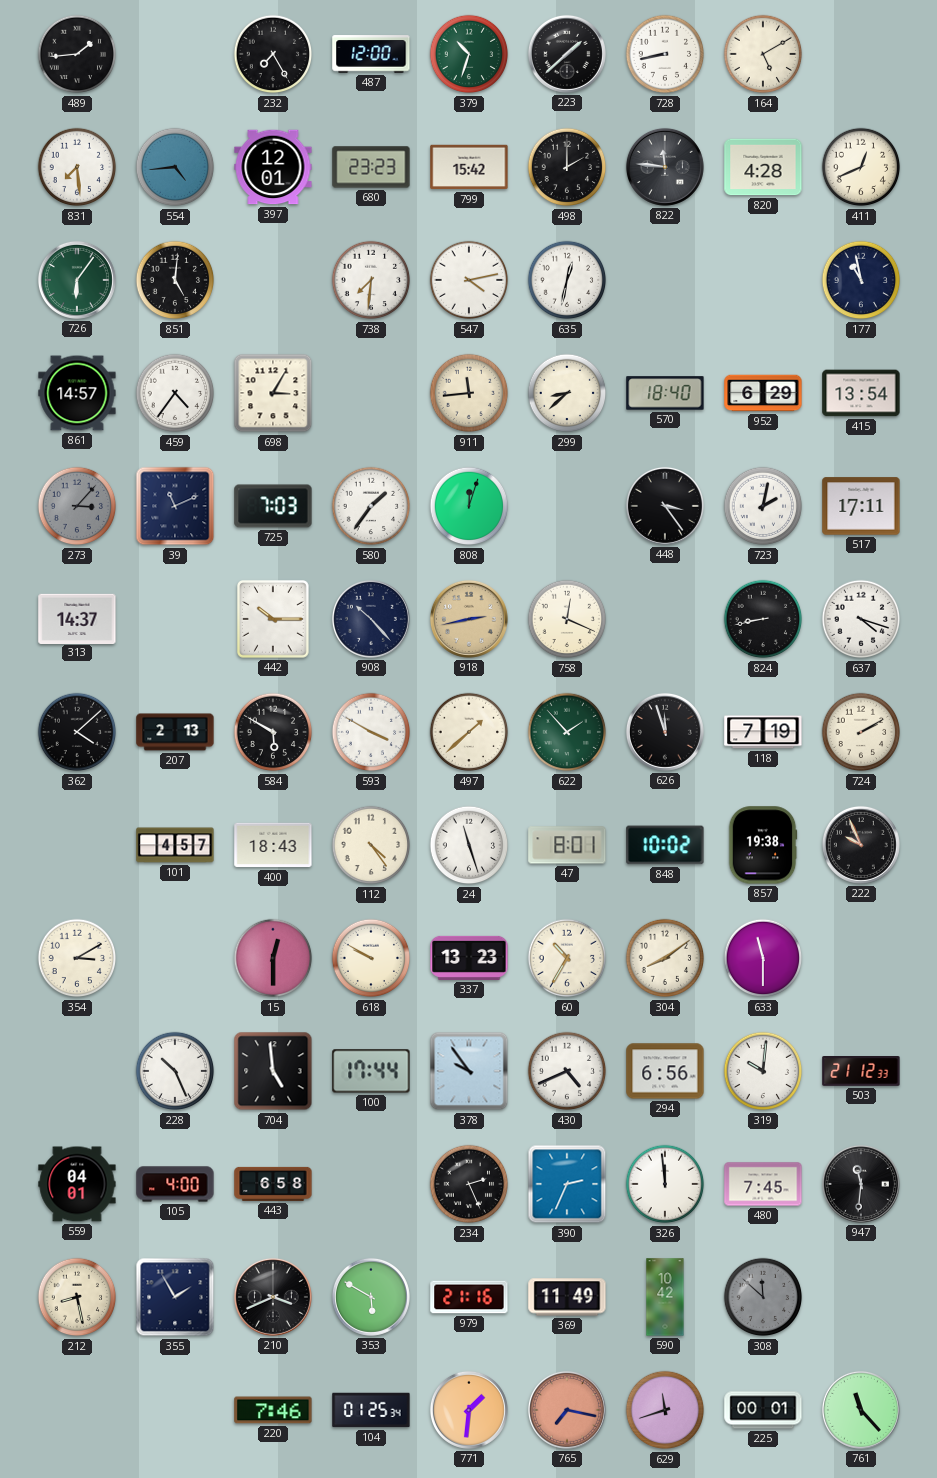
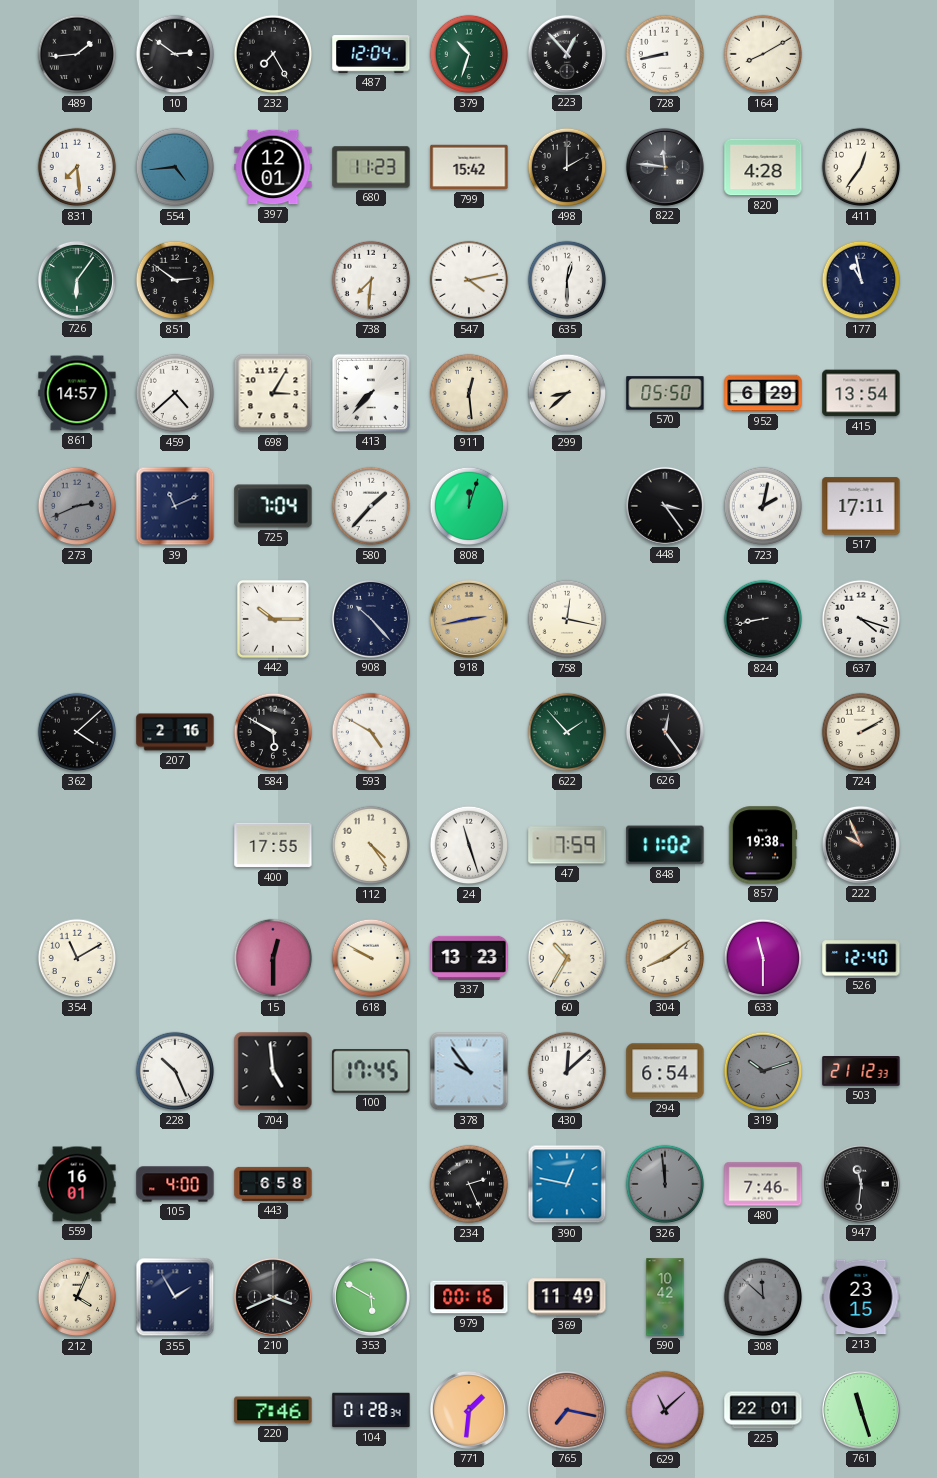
10: none -> 2:51 (175, 54)
487: 12:00 -> 12:04 (371, 54)
223: 1:38 -> 12:53 (567, 54)
164: 5:10 -> 8:10 (763, 54)
680: 23:23 -> 11:23 (371, 167)
411: 12:41 -> 12:36 (861, 167)
851: 5:01 -> 2:51 (175, 280)
635: 12:32 -> 12:30 (567, 280)
459: 4:36 -> 4:38 (175, 393)
413: none -> 7:37 (371, 393)
911: 11:44 -> 12:29 (469, 393)
570: 18:40 -> 05:50 (665, 393)
273: 3:07 -> 2:41 (77, 506)
725: 7:03 -> 7:04 (273, 506)
580: 1:36 -> 1:37 (371, 506)
313: 14:37 -> none (77, 618)
758: 12:19 -> 12:17 (567, 619)
207: 2:13 -> 2:16 (175, 732)
593: 3:50 -> 4:50 (371, 732)
497: 1:38 -> none (469, 732)
626: 11:57 -> 12:24 (665, 732)
118: 7:19 -> none (763, 732)
101: 4:57 -> none (175, 845)
400: 18:43 -> 17:55 (273, 845)
47: 8:01 -> 7:59 (567, 845)
848: 10:02 -> 11:02 (665, 845)
354: 3:10 -> 11:10 (77, 958)
526: none -> 12:40 (861, 958)
100: 17:44 -> 17:45 (371, 1071)
430: 4:41 -> 12:08 (567, 1071)
294: 6:56 -> 6:54 (665, 1071)
319: 10:01 -> 10:12 (763, 1071)
319 dial: white -> grey (763, 1071)
559: 04:01 -> 16:01 (77, 1184)
390: 2:34 -> 12:47 (567, 1184)
326 dial: white -> grey (665, 1184)
480: 7:45 -> 7:46 (763, 1184)
212: 8:28 -> 4:04 (77, 1297)
979: 21:16 -> 00:16 (469, 1297)
213: none -> 23:15 (861, 1297)
104: 01:25 -> 01:28 (371, 1410)
629: 11:42 -> 11:08 (665, 1410)
225: 00:01 -> 22:01 (763, 1410)
761: 11:23 -> 11:27 (861, 1410)
